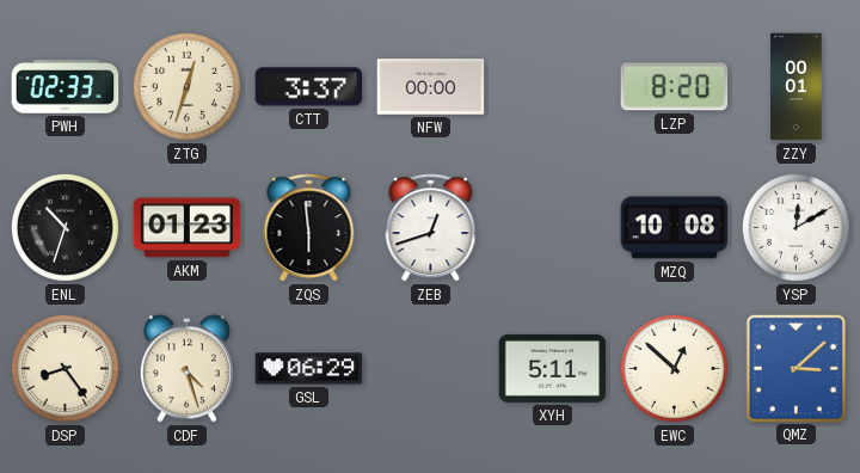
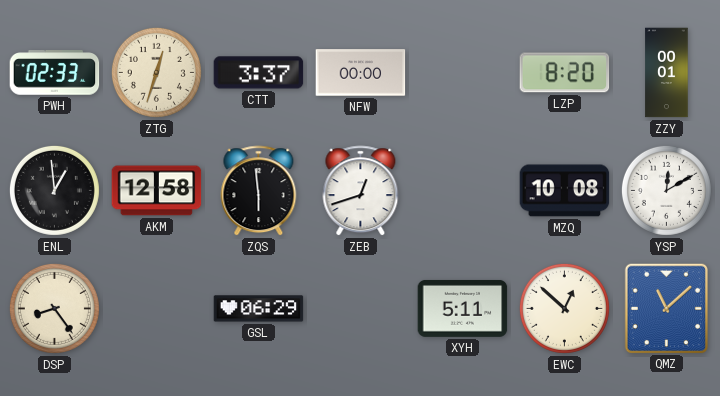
ENL: 10:33 -> 12:59 (54, 190)
AKM: 01:23 -> 12:58 (157, 191)
CDF: 4:27 -> none (186, 369)
QMZ: 3:08 -> 11:08 (666, 308)
